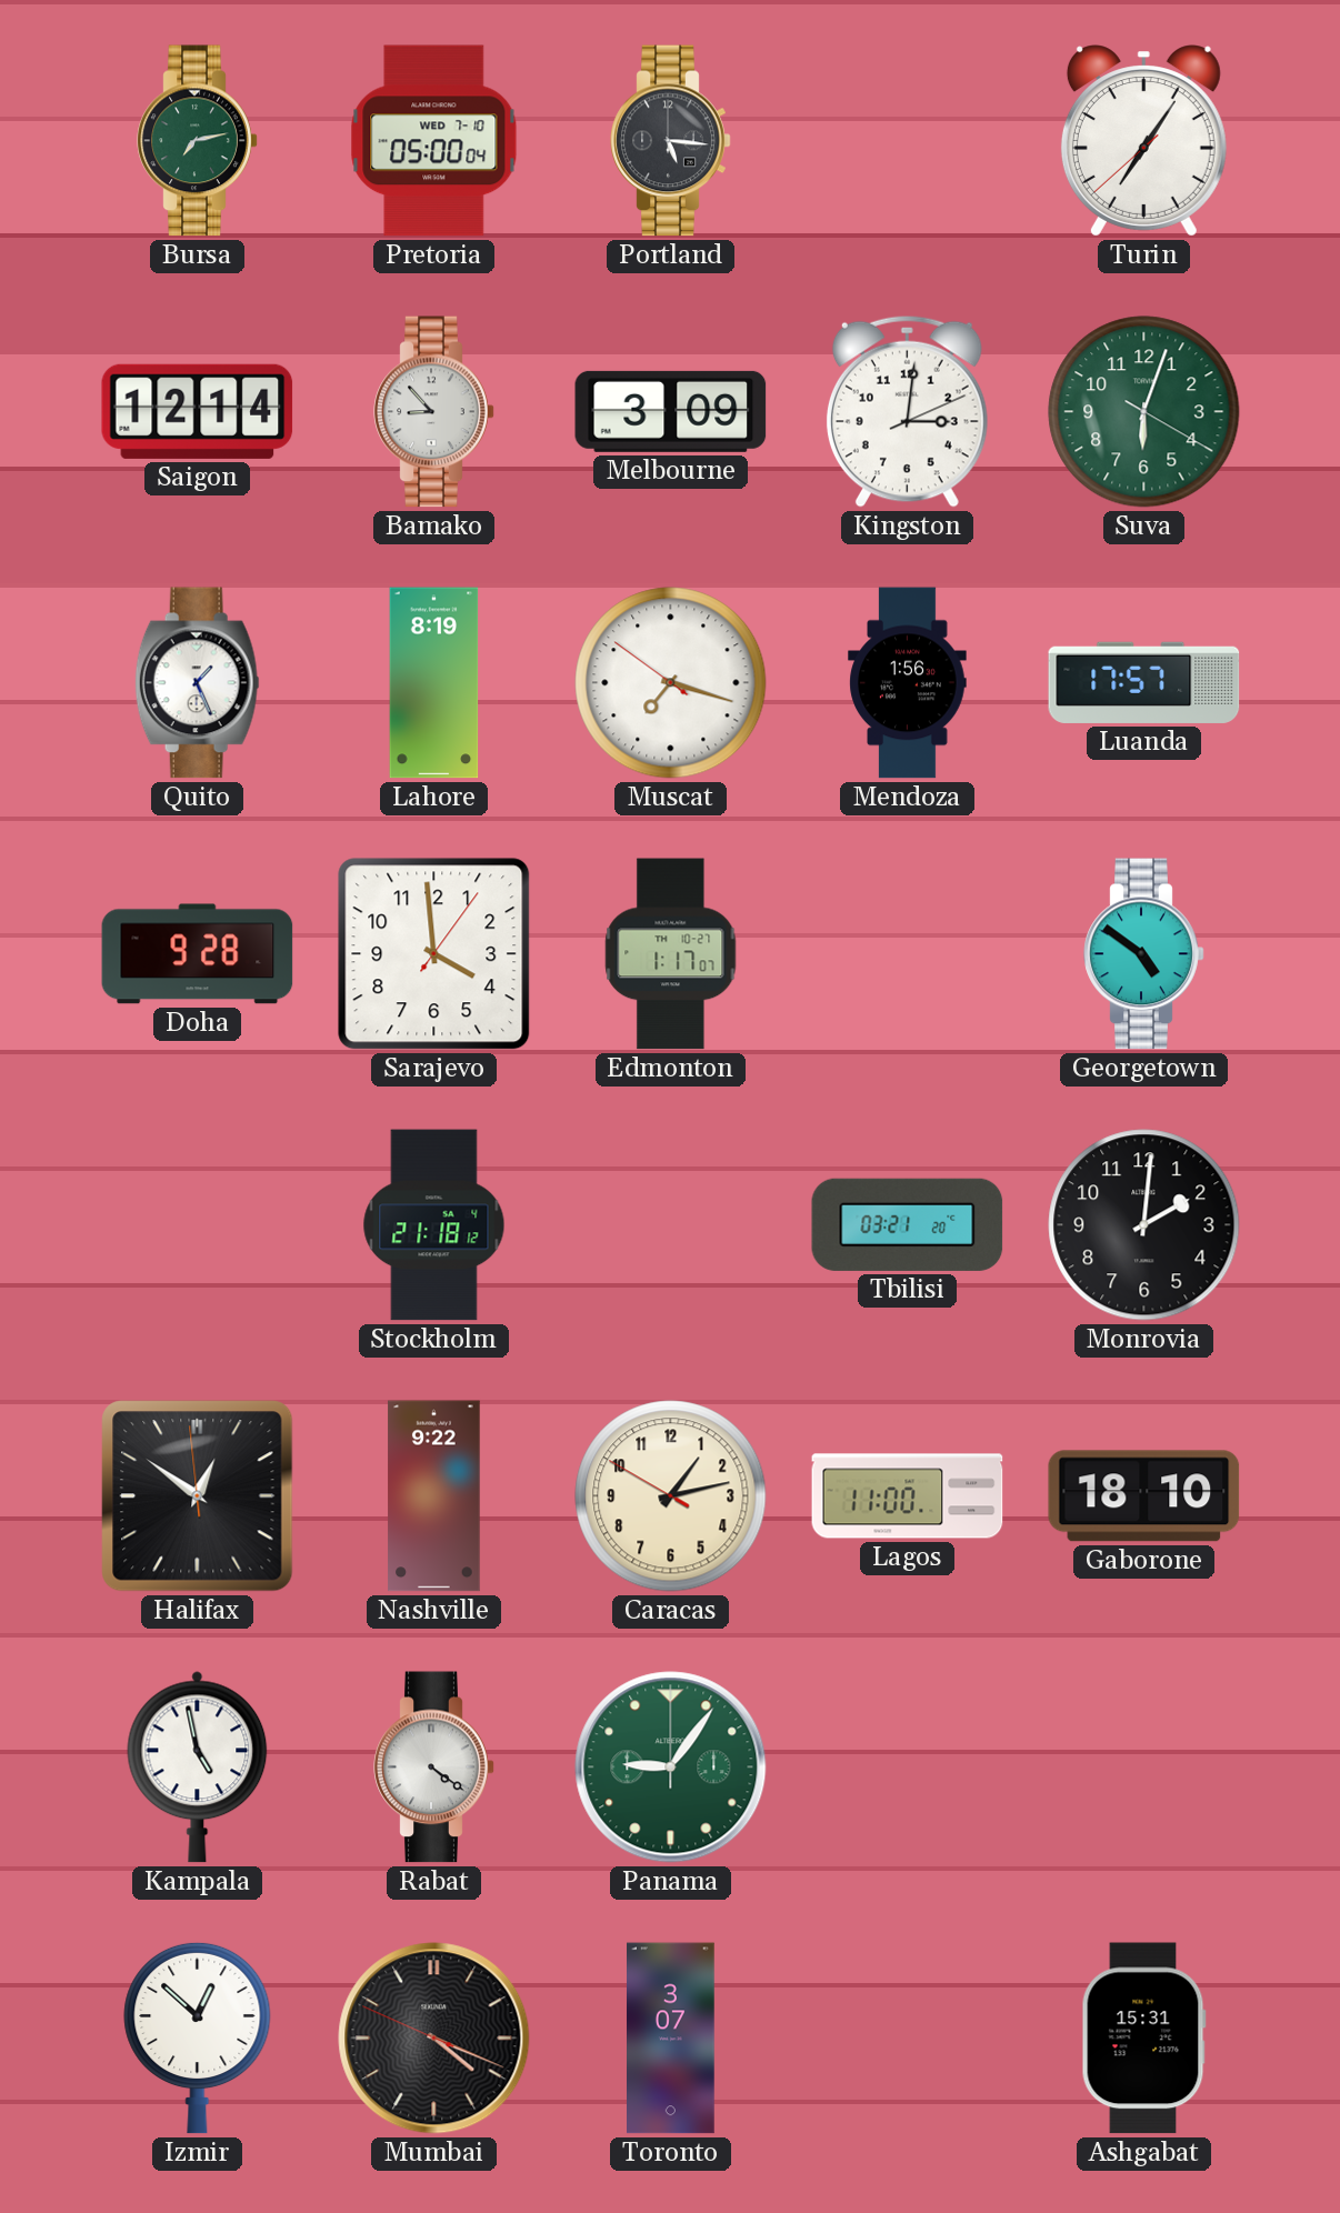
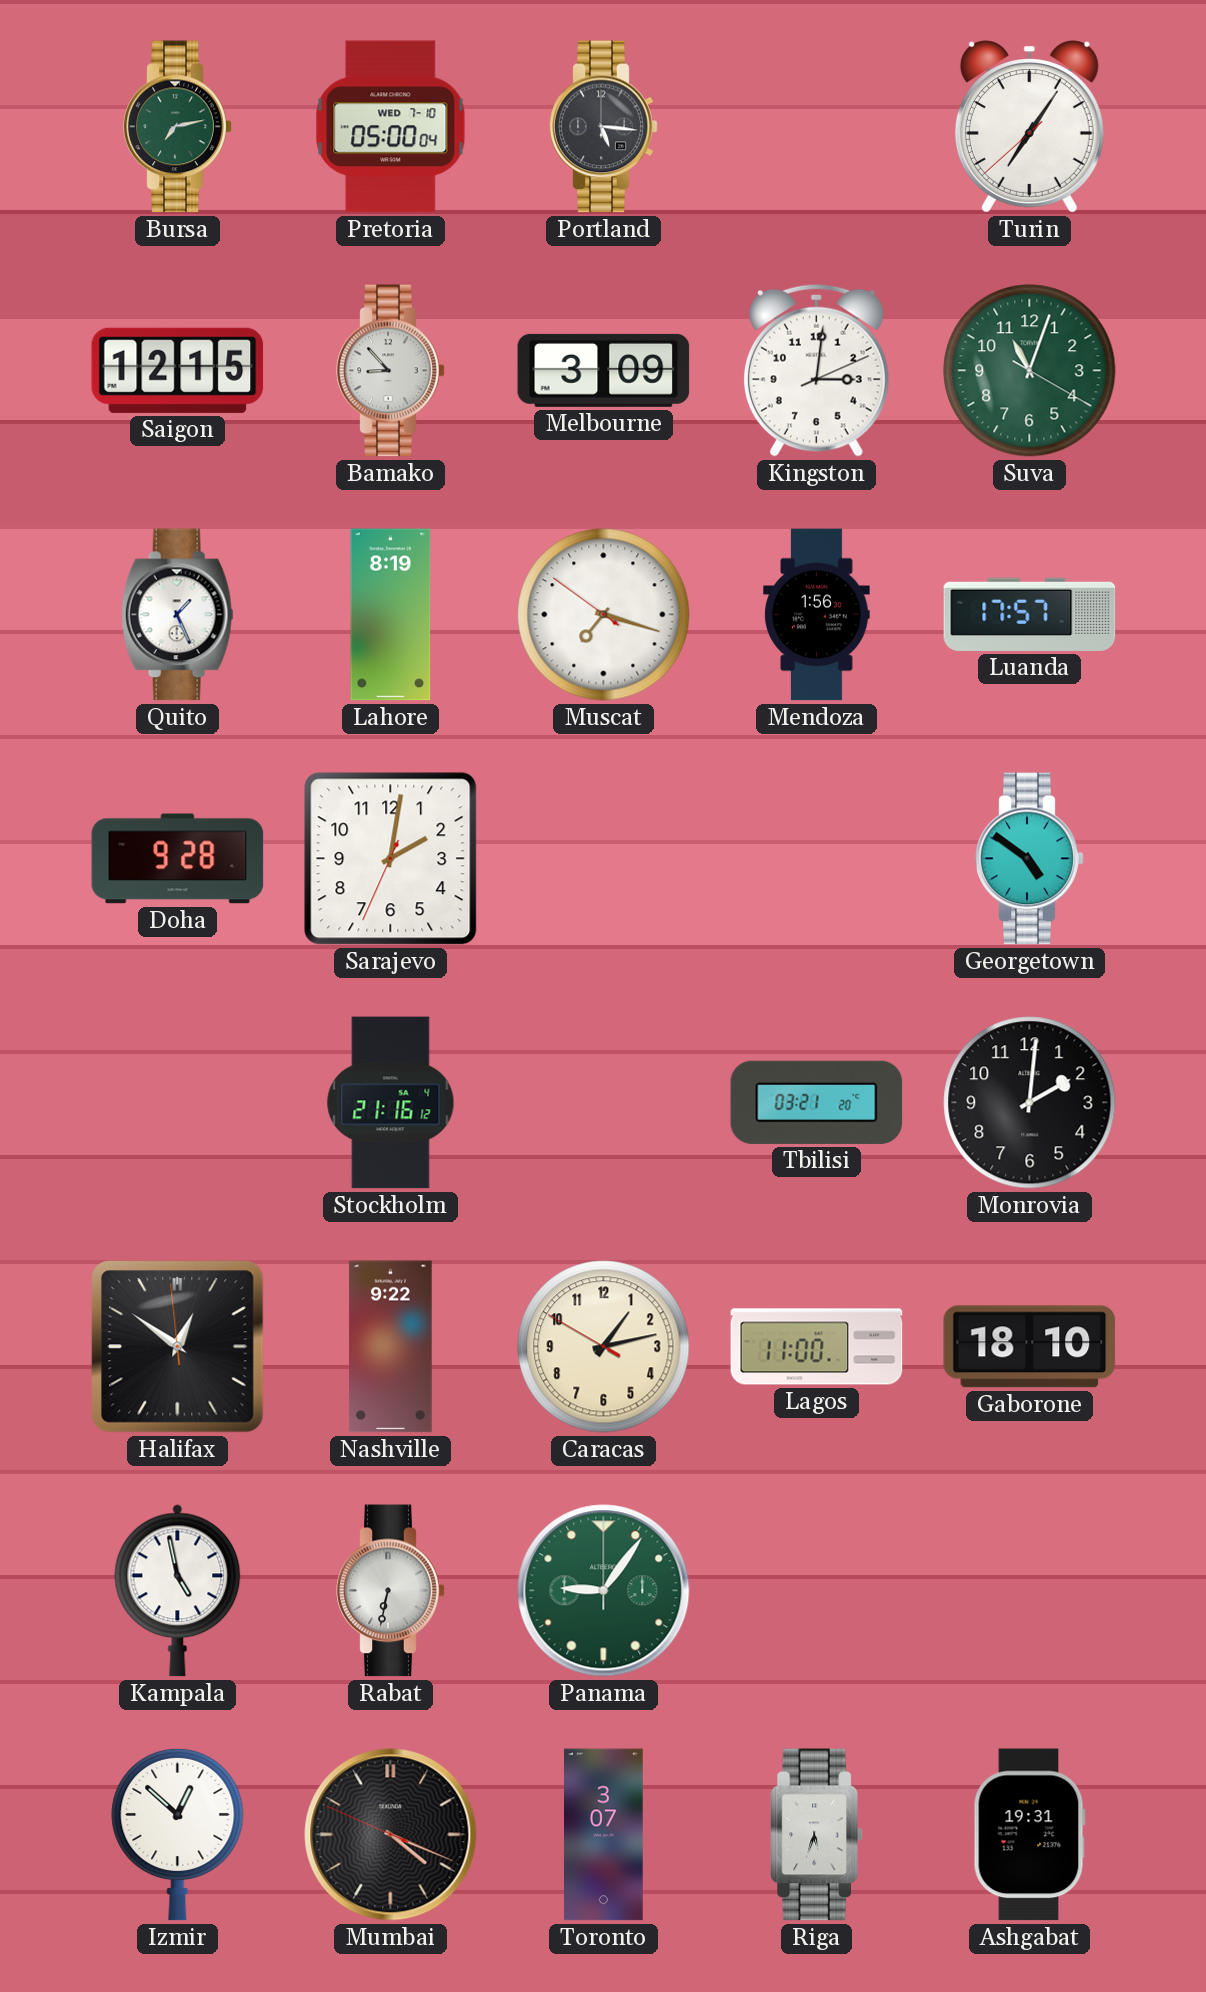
Saigon: 12:14 -> 12:15 (178, 370)
Suva: 6:03 -> 11:03 (1030, 371)
Sarajevo: 3:59 -> 2:01 (391, 859)
Edmonton: 1:17 -> none (671, 954)
Stockholm: 21:18 -> 21:16 (391, 1103)
Rabat: 4:21 -> 6:32 (391, 1591)
Riga: none -> 5:33 (817, 1835)
Ashgabat: 15:31 -> 19:31 (1029, 1835)
